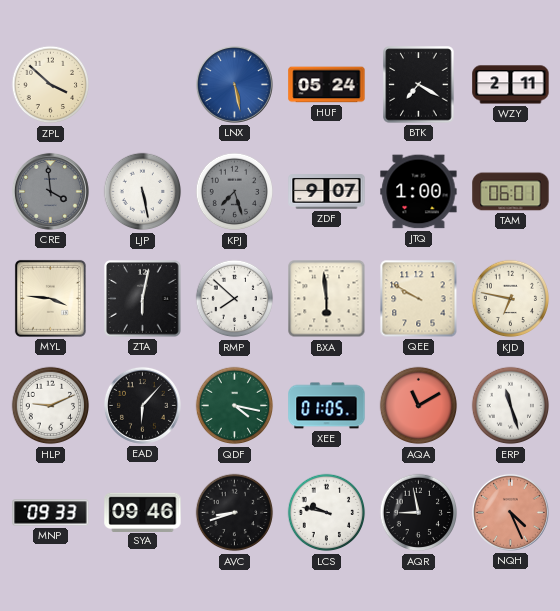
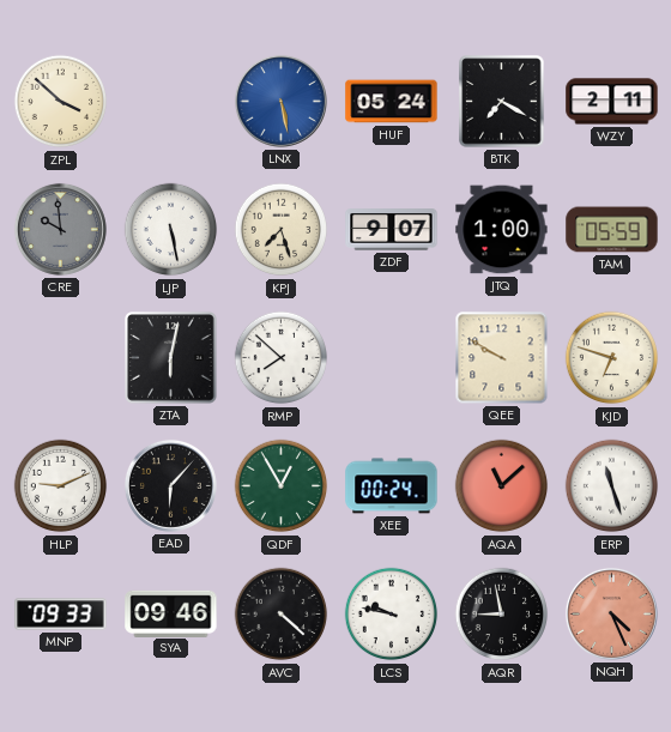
CRE: 3:59 -> 9:59 (60, 229)
KPJ dial: grey -> cream (282, 230)
TAM: 06:01 -> 05:59 (612, 230)
MYL: 3:46 -> none (50, 298)
BXA: 5:59 -> none (327, 299)
KJD: 6:47 -> 6:48 (612, 358)
QDF: 4:17 -> 12:55 (282, 486)
XEE: 01:05 -> 00:24 (392, 486)
AQA: 11:10 -> 11:08 (502, 486)
AVC: 8:42 -> 4:22 (282, 615)
